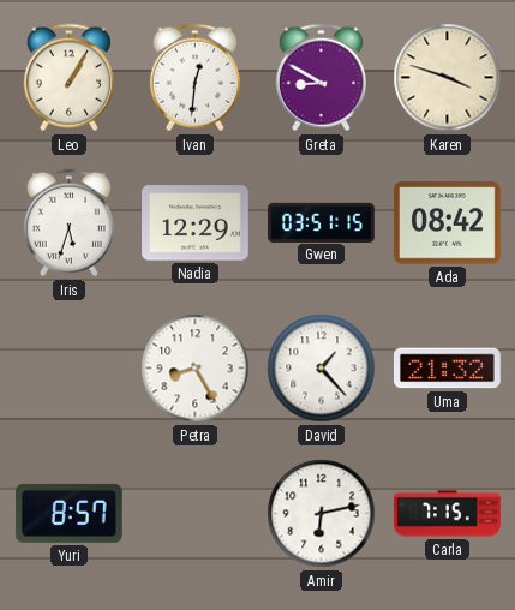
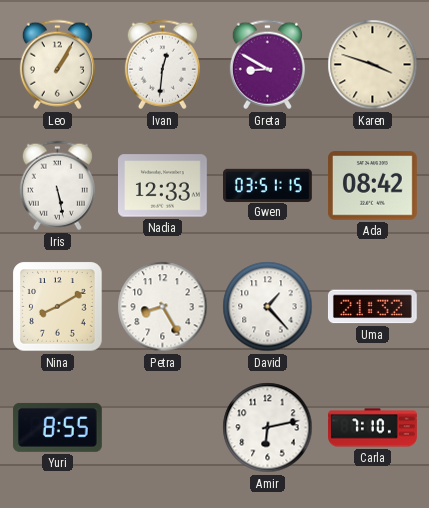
Iris: 5:33 -> 5:28 (57, 186)
Nadia: 12:29 -> 12:33 (163, 186)
Nina: none -> 8:10 (58, 307)
Yuri: 8:57 -> 8:55 (57, 427)
Carla: 7:15 -> 7:10 (373, 428)
